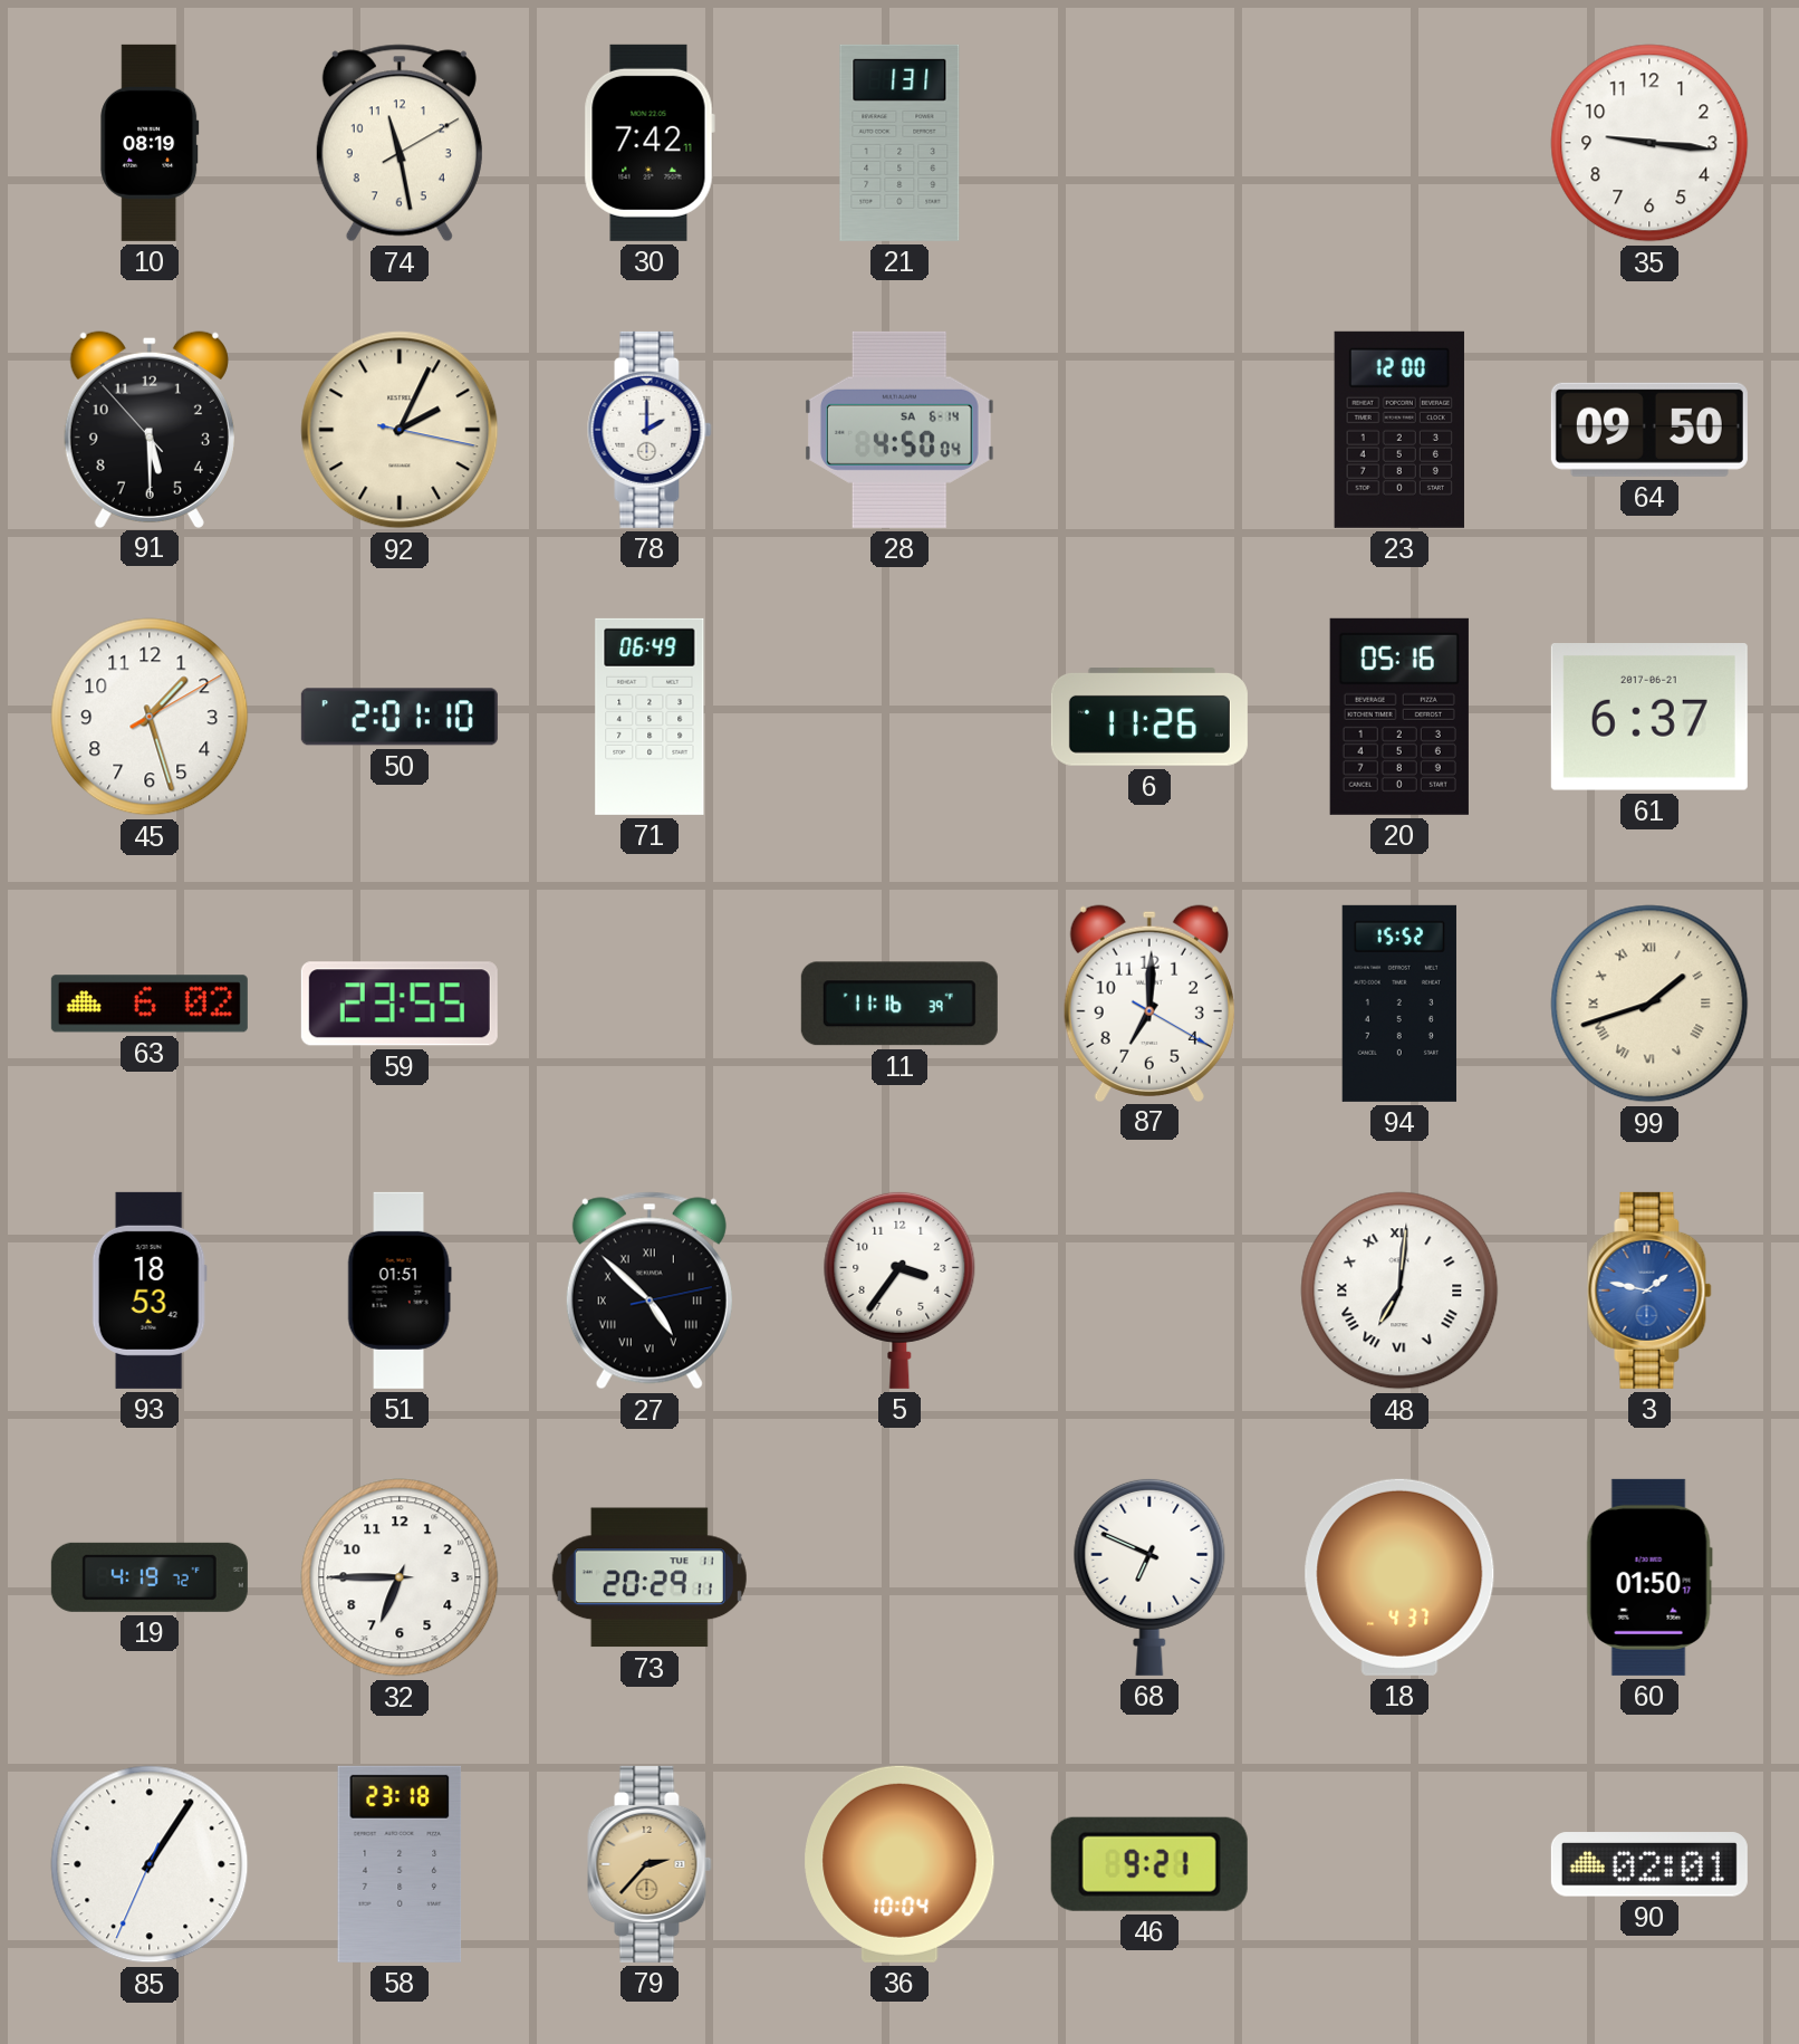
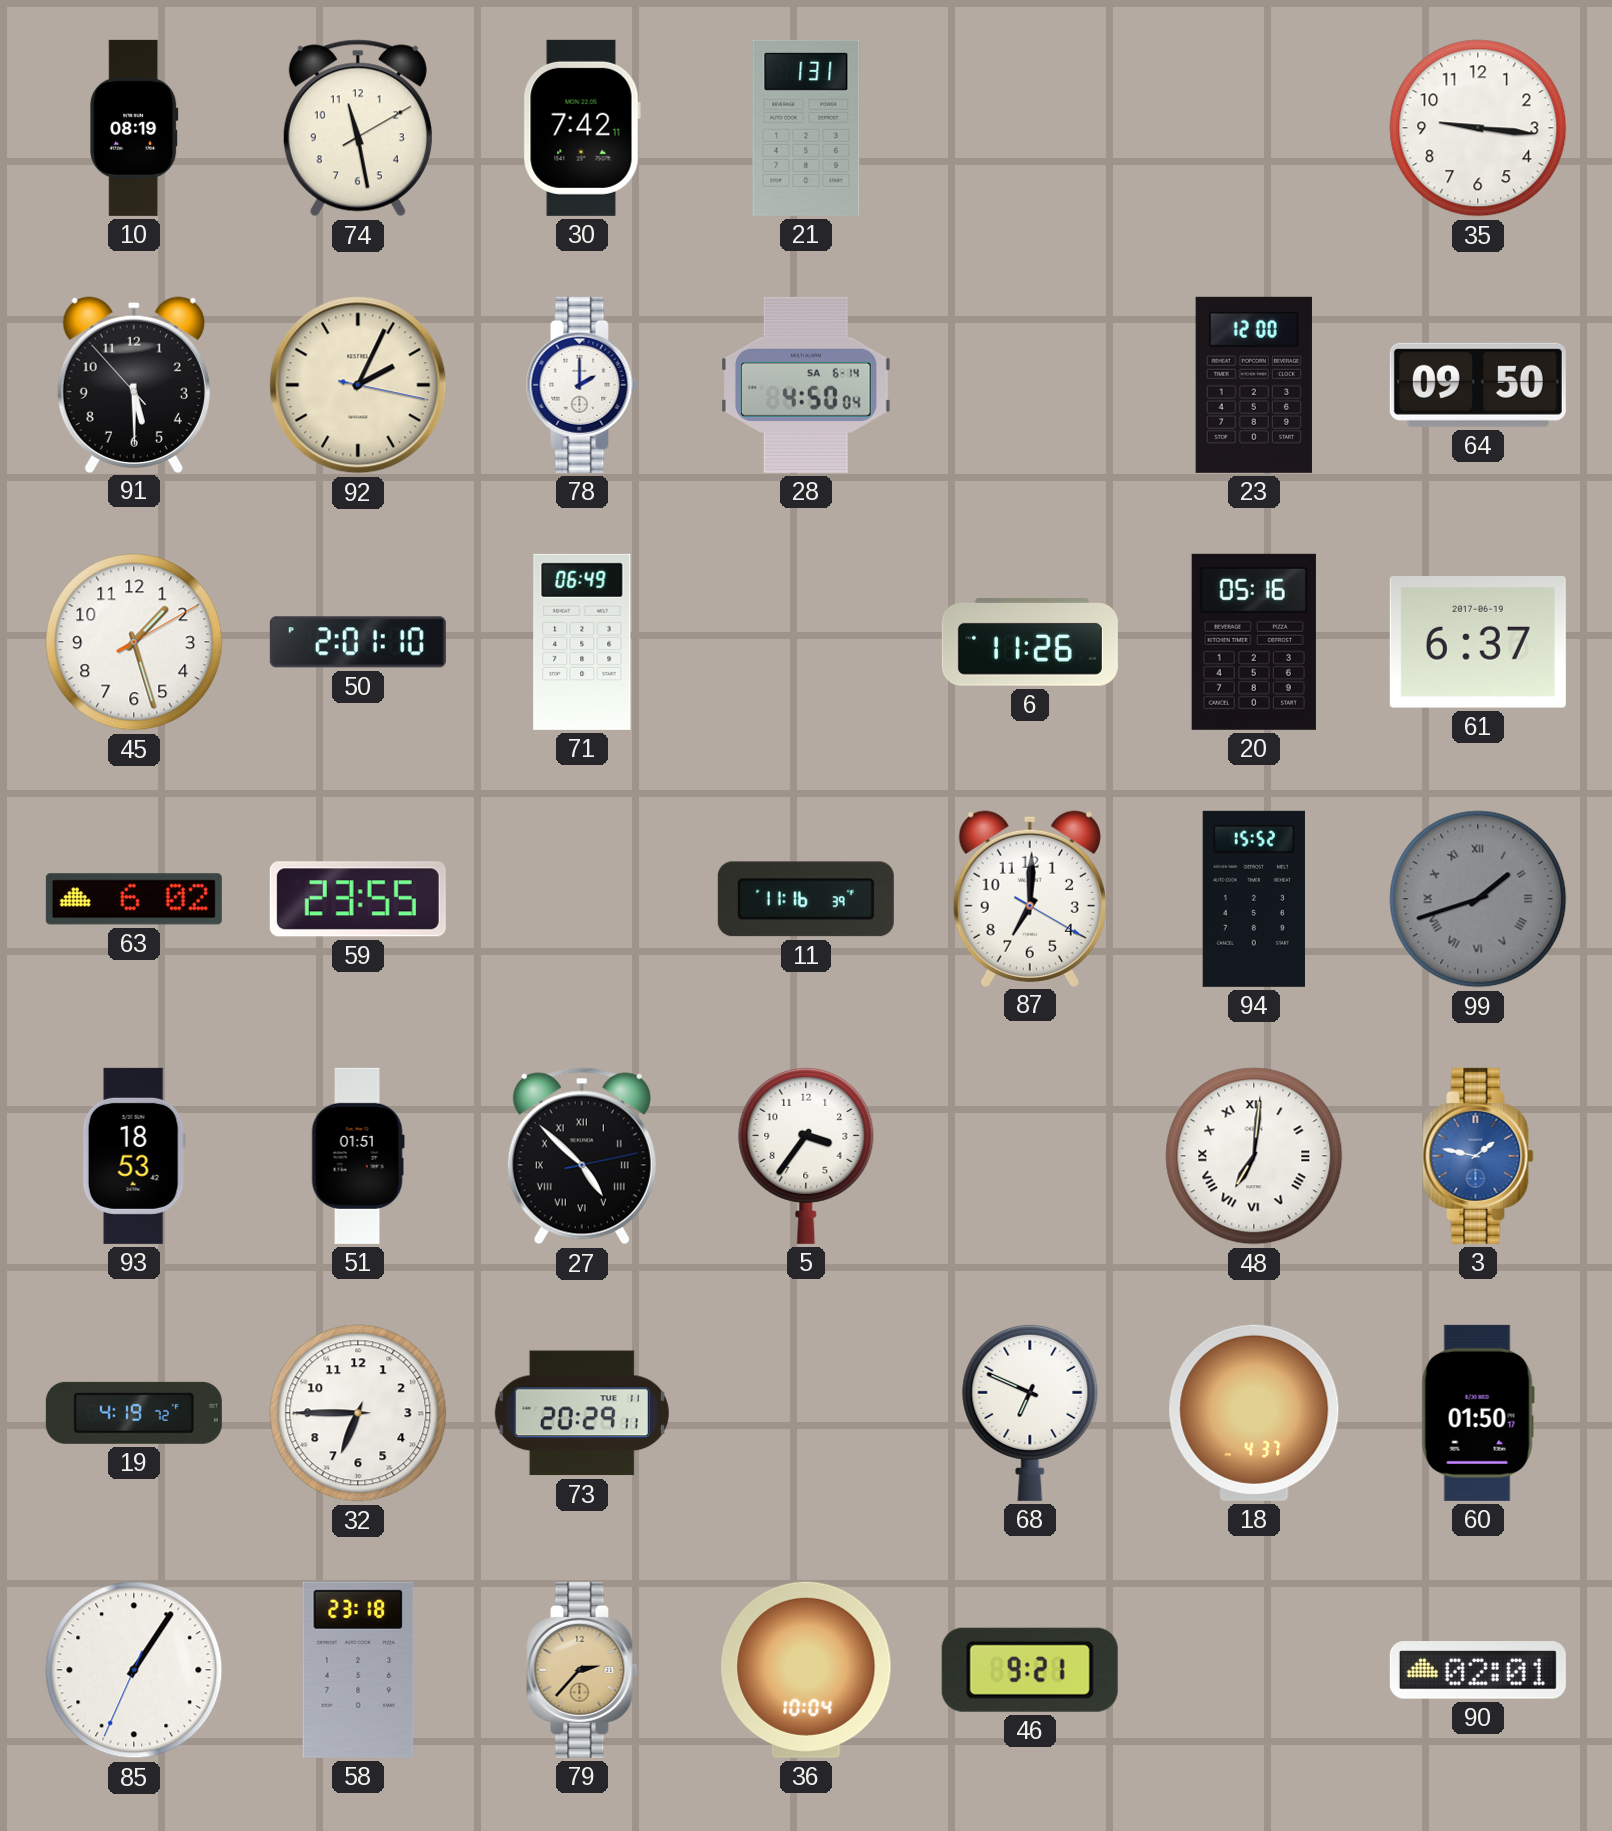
61 date: 2017-06-21 -> 2017-06-19 (1478, 643)
99 dial: cream -> grey (1478, 899)
